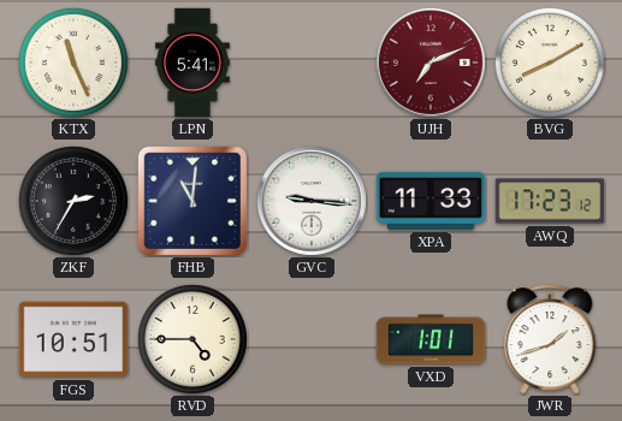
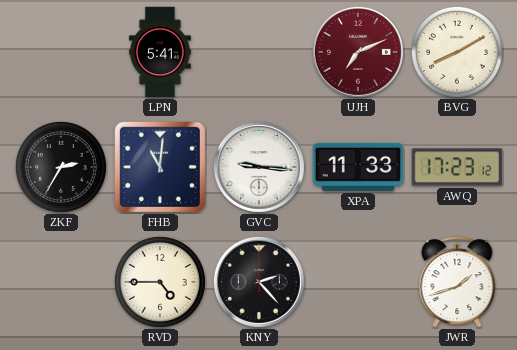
KTX: 11:26 -> none (73, 63)
FGS: 10:51 -> none (73, 339)
KNY: none -> 2:23 (259, 282)
VXD: 1:01 -> none (431, 339)
